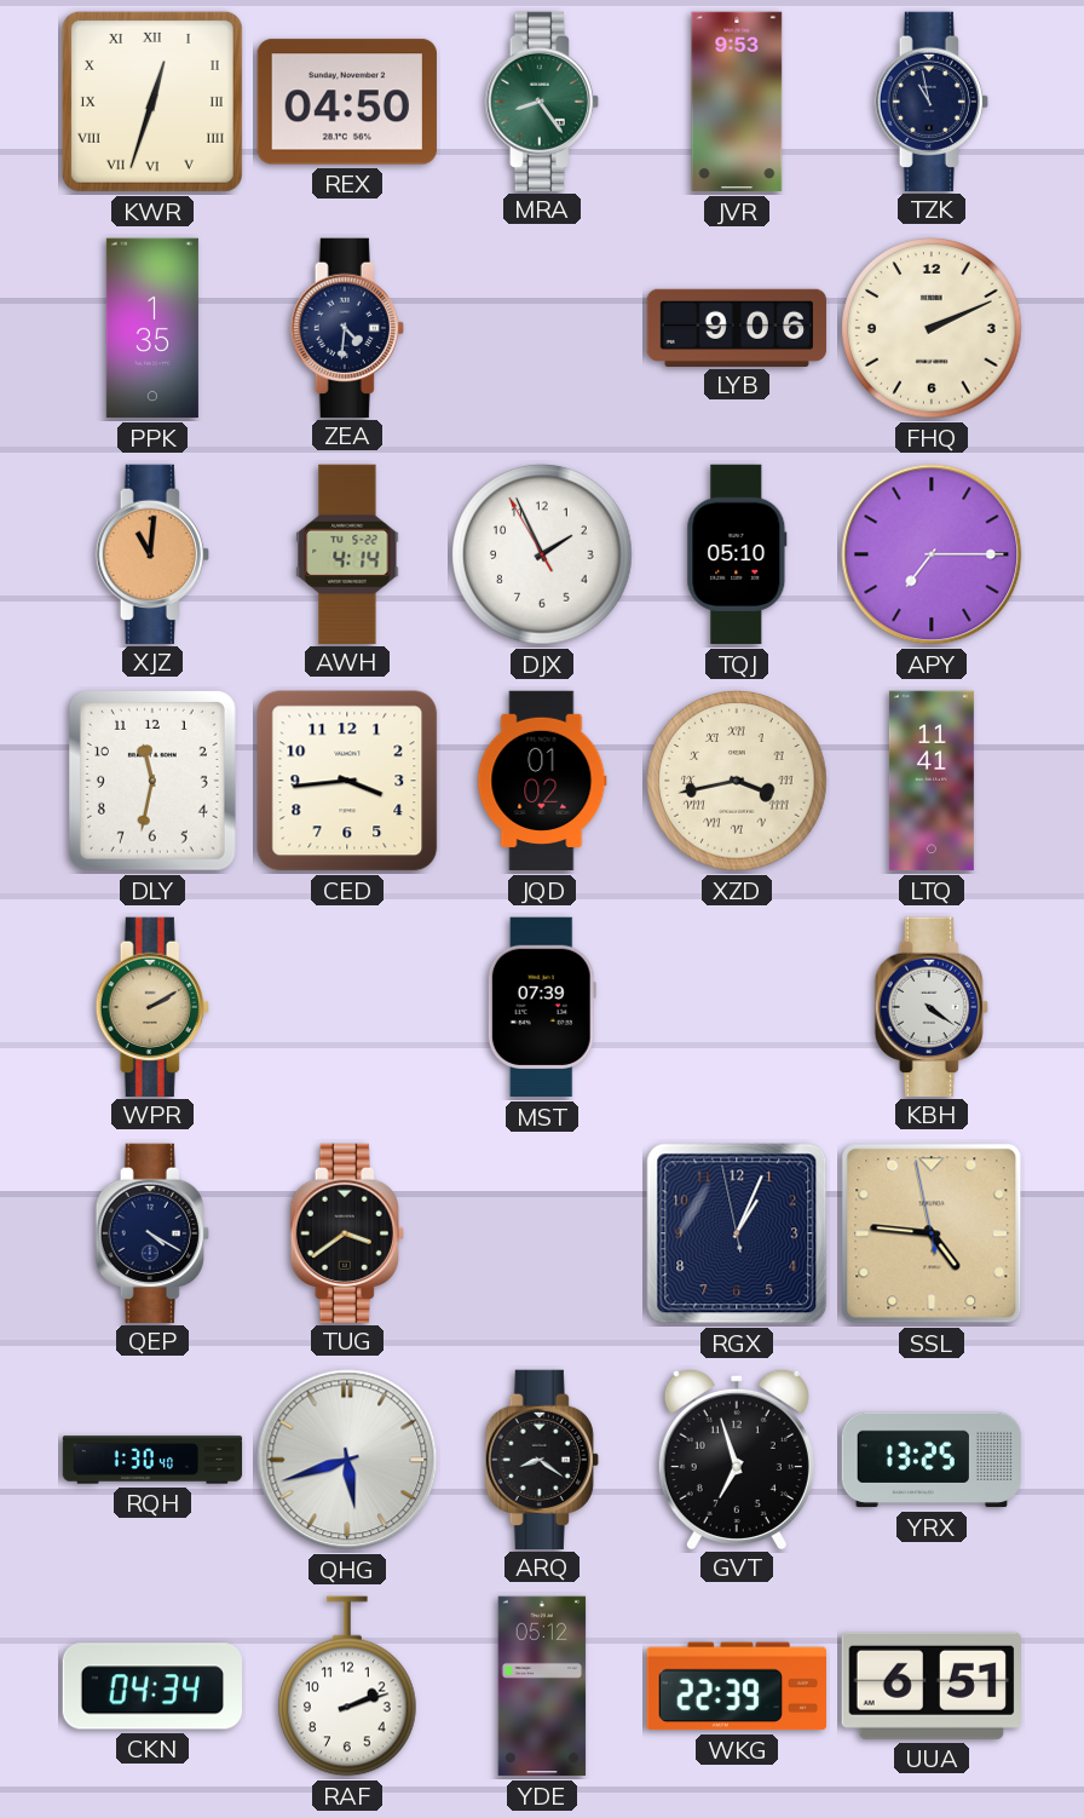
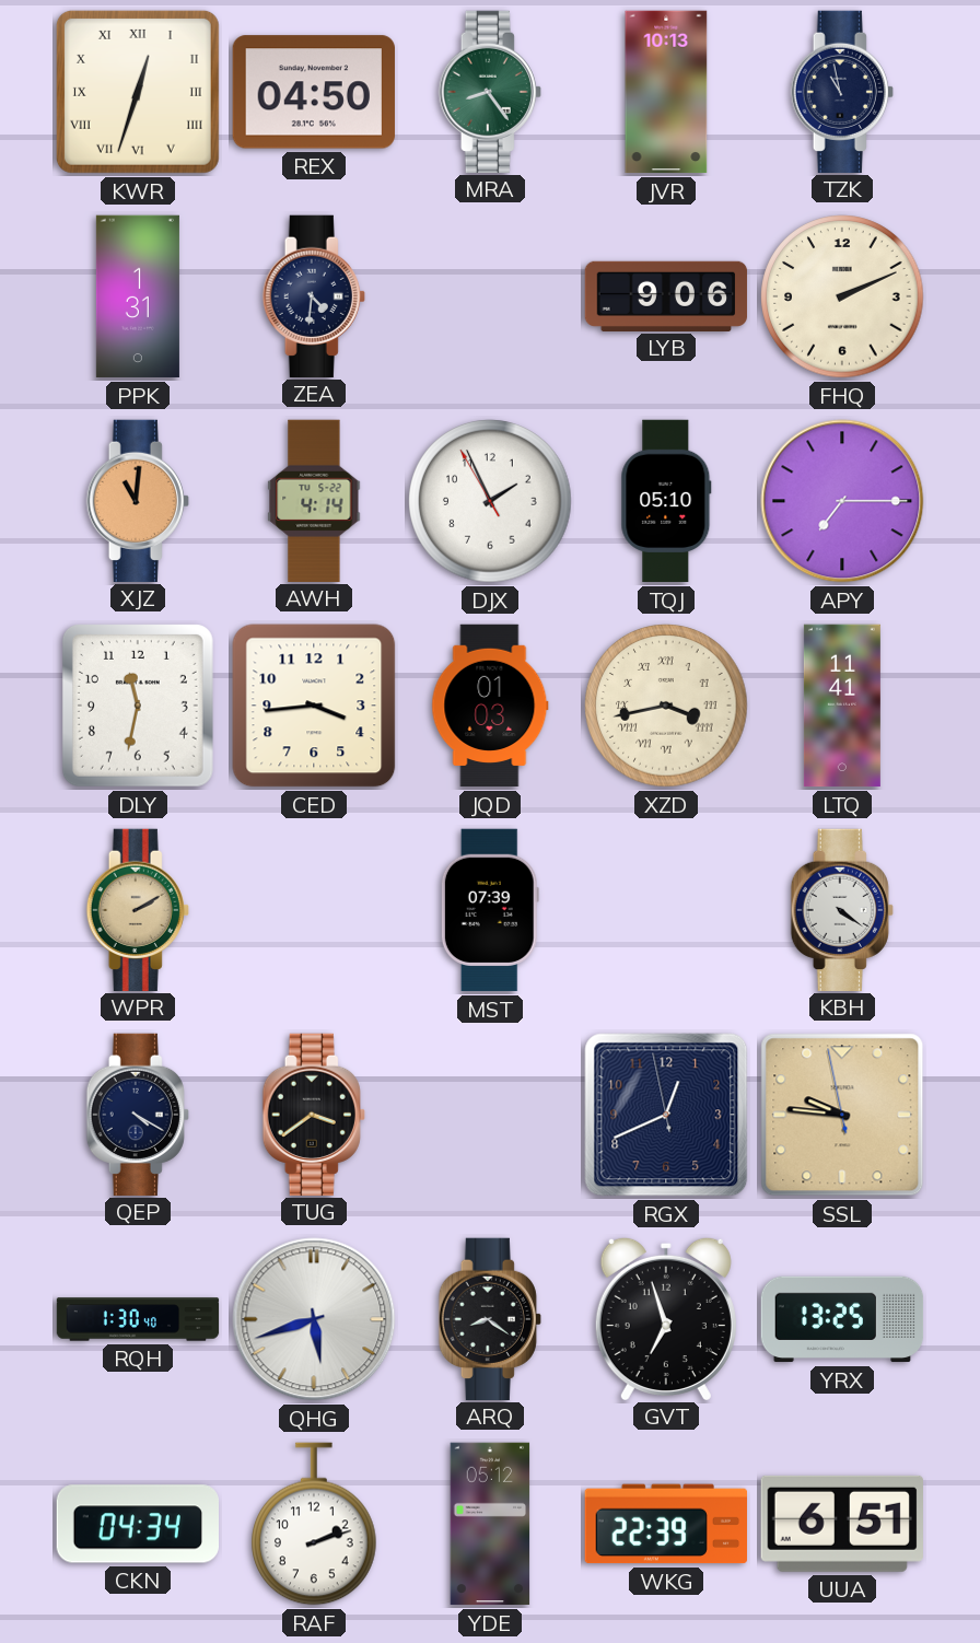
JVR: 9:53 -> 10:13 (666, 92)
PPK: 1:35 -> 1:31 (138, 296)
JQD: 01:02 -> 01:03 (490, 706)
RGX: 1:03 -> 12:40 (666, 1115)
SSL: 4:45 -> 9:45 (842, 1115)
